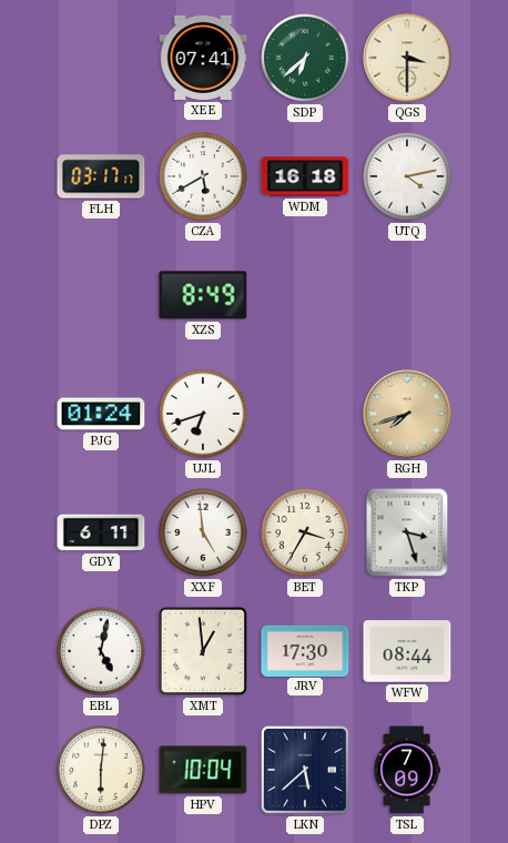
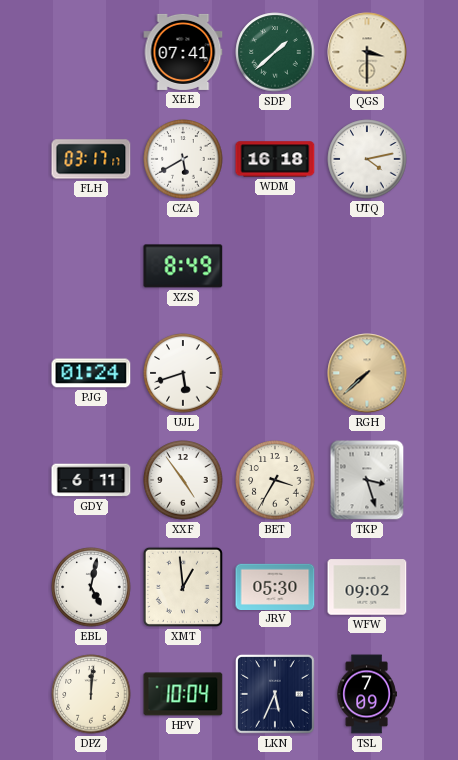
SDP: 6:38 -> 1:38 (275, 52)
UJL: 6:42 -> 5:42 (183, 373)
RGH: 7:42 -> 7:38 (367, 373)
XXF: 4:59 -> 4:54 (183, 480)
JRV: 17:30 -> 05:30 (275, 586)
WFW: 08:44 -> 09:02 (367, 587)
DPZ: 6:01 -> 12:01 (91, 694)
LKN: 5:38 -> 5:34 (275, 694)
